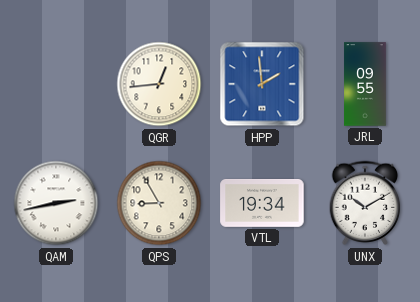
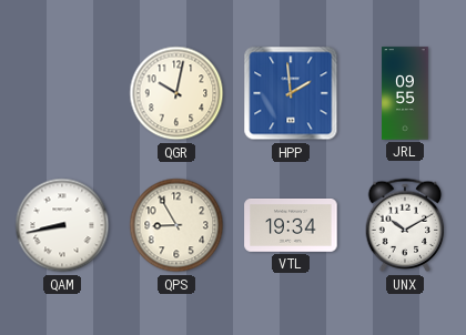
QGR: 12:44 -> 10:02 (176, 93)
QAM: 2:43 -> 8:43 (62, 225)
